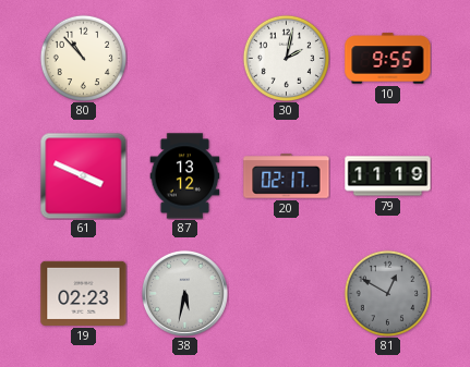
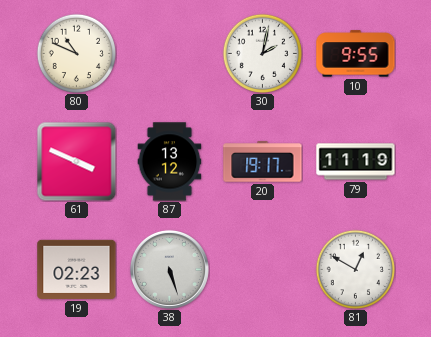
80: 10:53 -> 10:49 (76, 53)
20: 02:17 -> 19:17 (263, 162)
38: 5:32 -> 5:27 (169, 269)
81 dial: grey -> white (355, 269)
